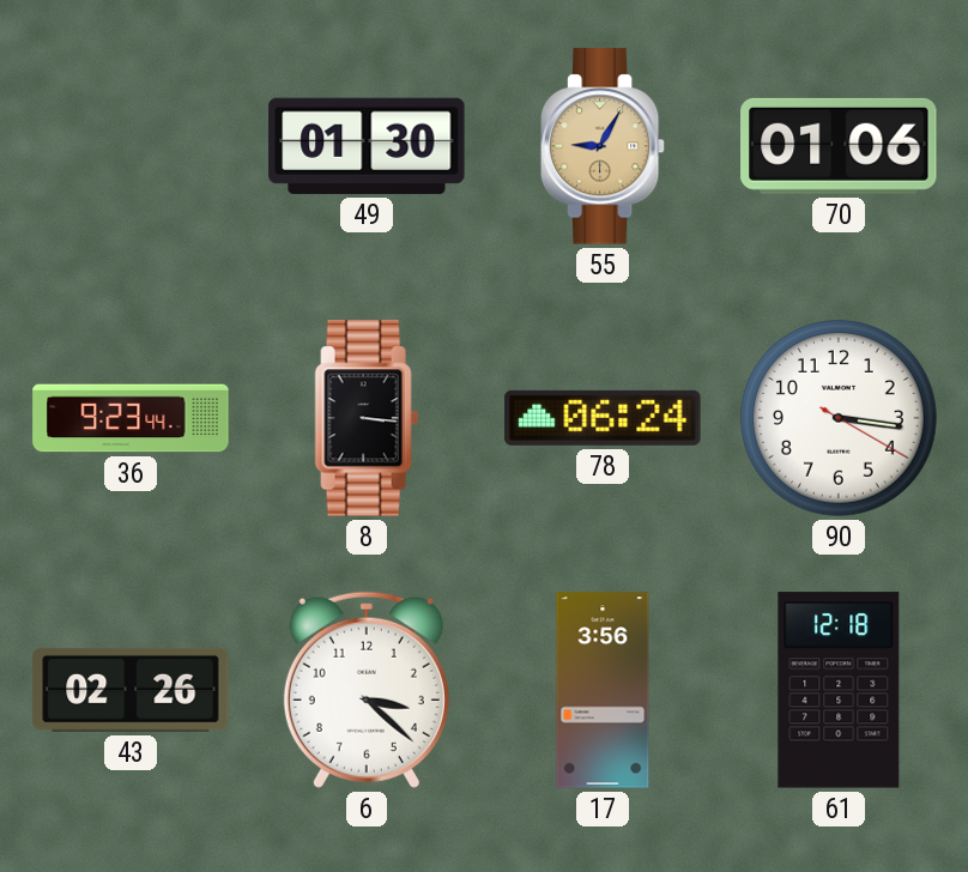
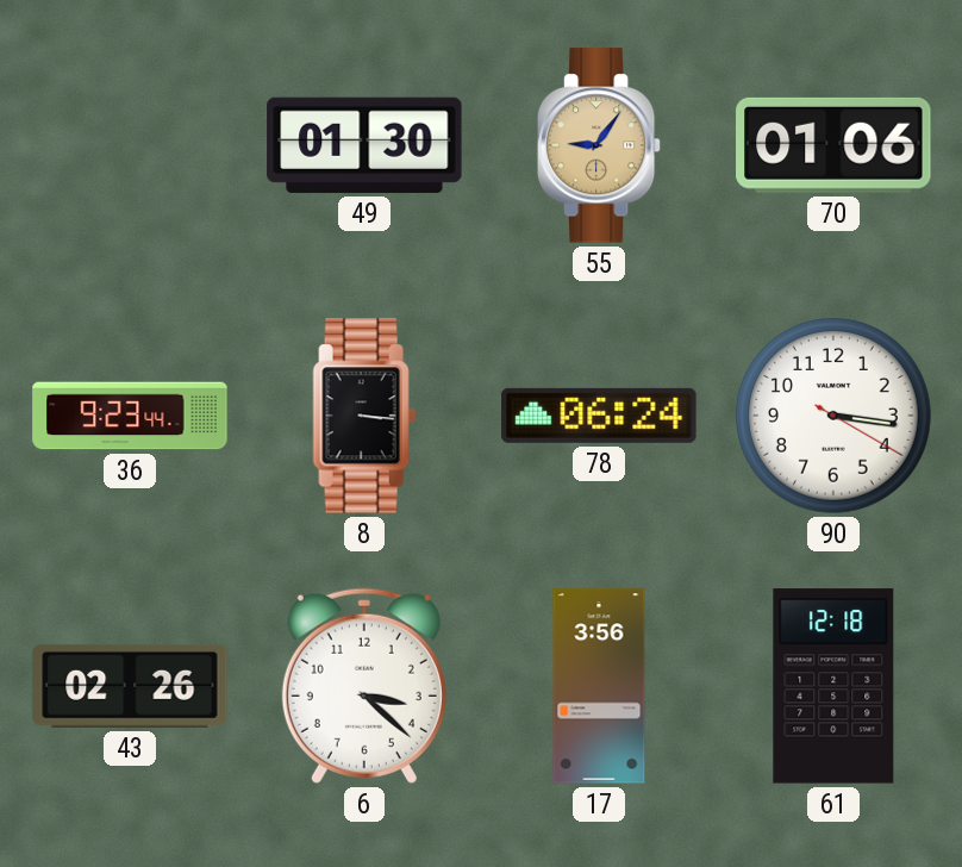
55: 9:05 -> 9:06 (599, 145)
